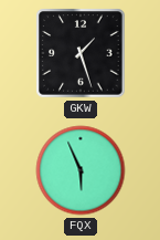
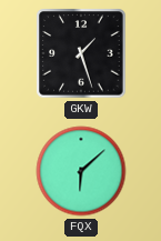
FQX: 5:56 -> 6:08 (81, 171)
